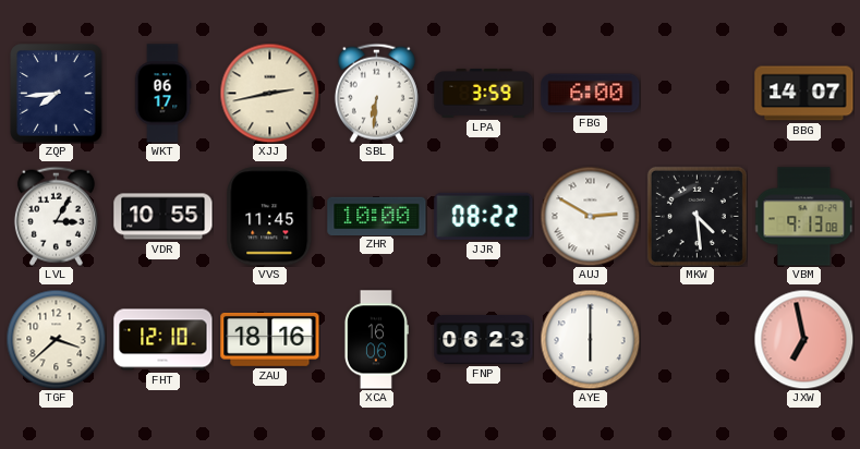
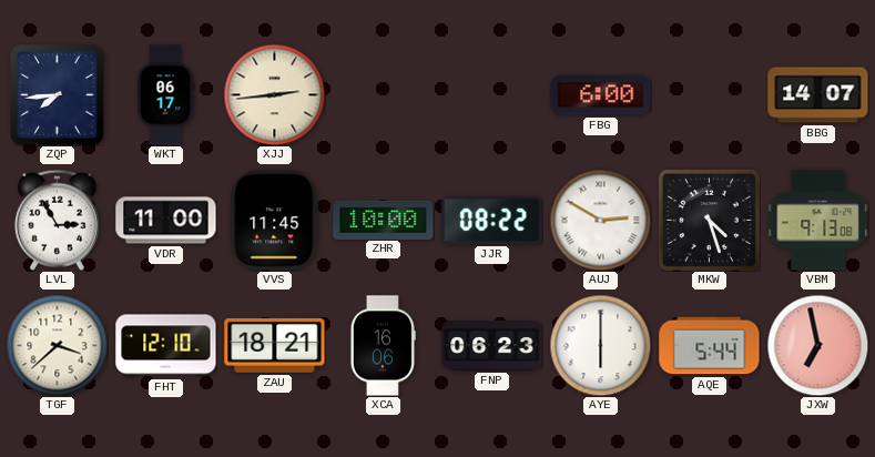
XJJ: 2:43 -> 2:44 (274, 94)
SBL: 6:31 -> none (376, 93)
LPA: 3:59 -> none (484, 94)
LVL: 3:05 -> 2:55 (57, 220)
VDR: 10:55 -> 11:00 (166, 221)
MKW: 4:29 -> 4:27 (709, 220)
ZAU: 18:16 -> 18:21 (275, 345)
AQE: none -> 5:44 (710, 346)
